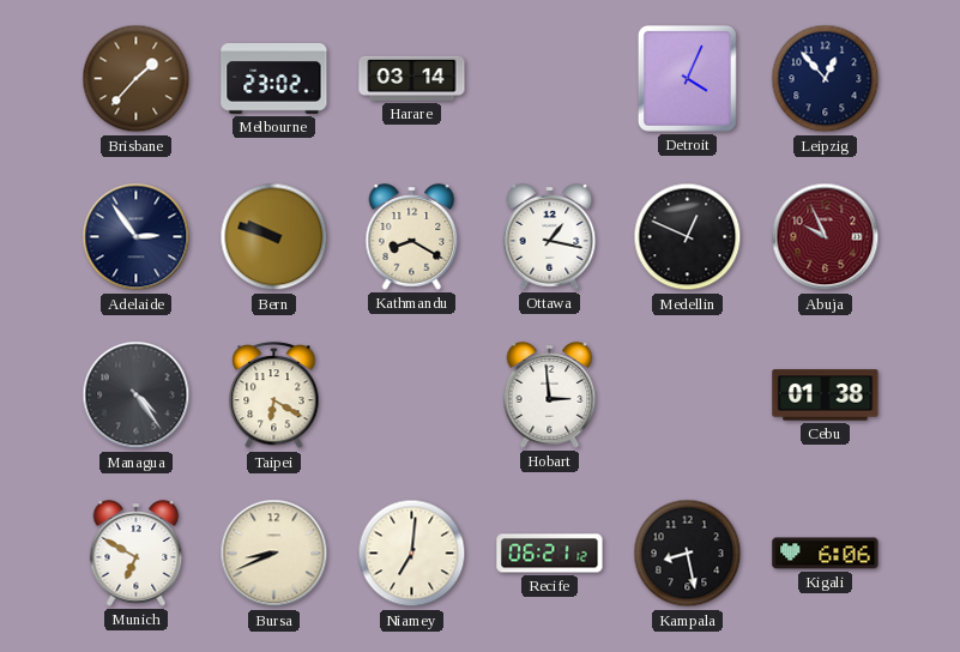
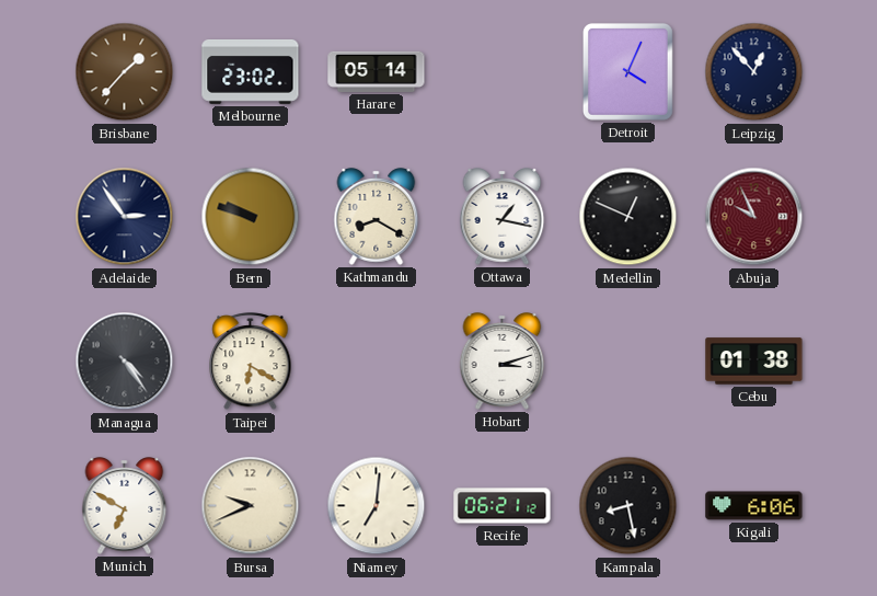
Harare: 03:14 -> 05:14 (377, 71)
Hobart: 2:59 -> 3:12 (503, 362)
Bursa: 8:41 -> 9:41 (251, 506)
